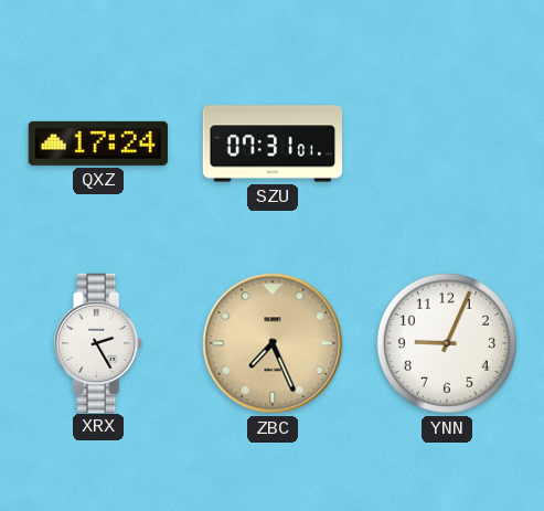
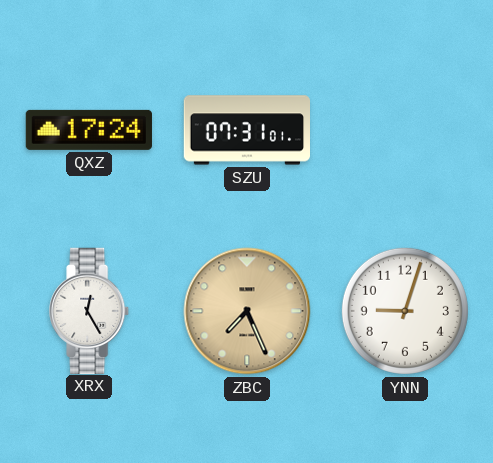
XRX: 2:25 -> 12:25 (90, 310)
YNN: 9:04 -> 9:03 (405, 311)
